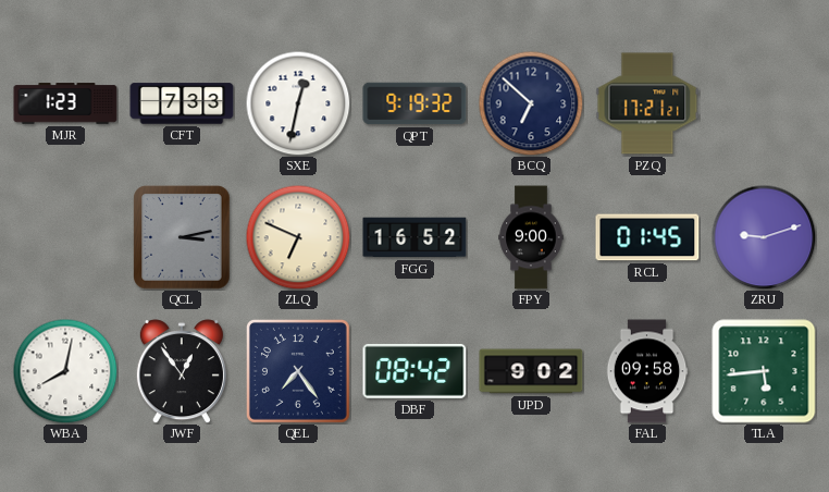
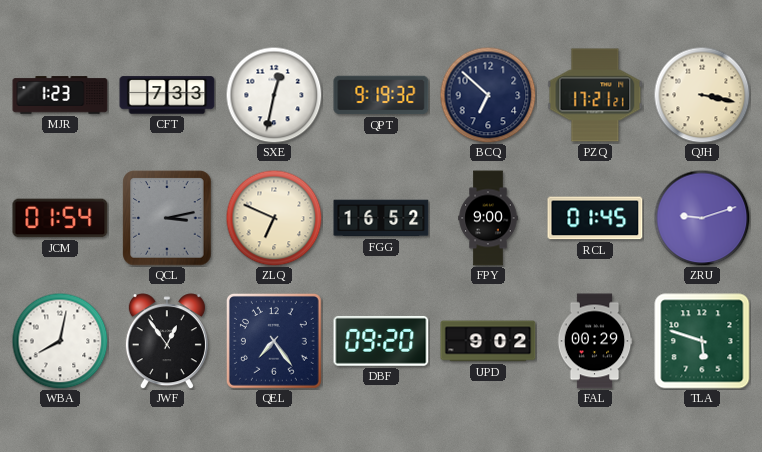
QJH: none -> 3:17 (702, 95)
JCM: none -> 01:54 (60, 218)
DBF: 08:42 -> 09:20 (381, 341)
FAL: 09:58 -> 00:29 (595, 341)
TLA: 5:44 -> 5:48 (702, 341)
